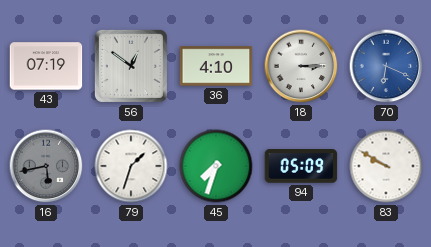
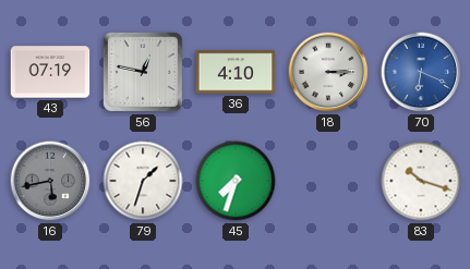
56: 12:51 -> 12:47 (143, 72)
94: 05:09 -> none (301, 166)
83: 9:50 -> 10:18 (421, 181)
